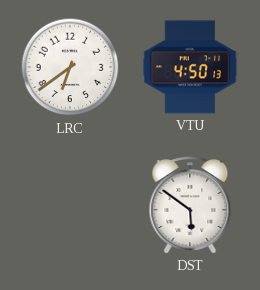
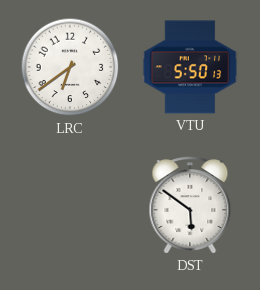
VTU: 4:50 -> 5:50 (190, 67)
